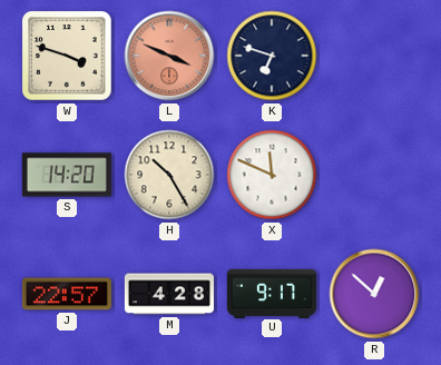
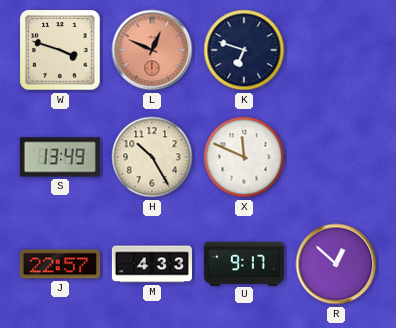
L: 3:49 -> 12:49 (152, 50)
S: 14:20 -> 13:49 (60, 157)
M: 4:28 -> 4:33 (152, 264)
